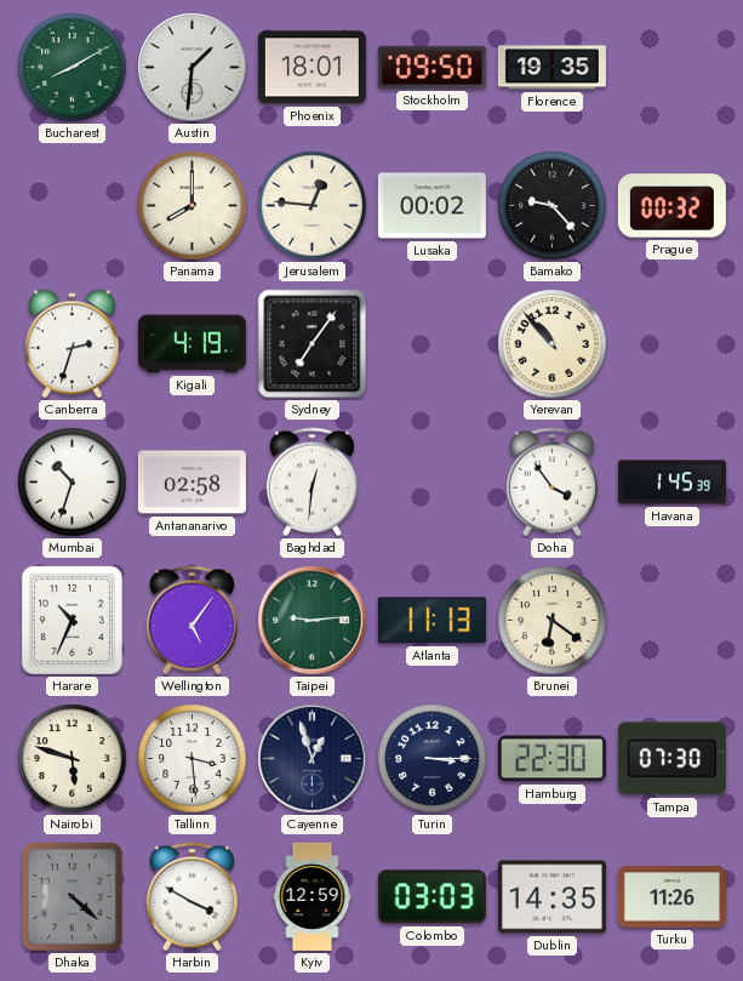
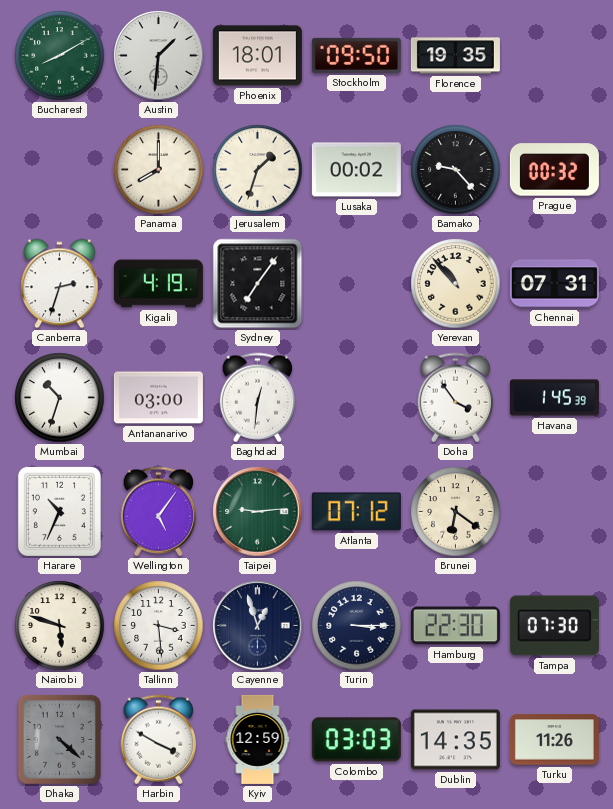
Jerusalem: 12:46 -> 1:33 (258, 170)
Chennai: none -> 07:31 (554, 284)
Antananarivo: 02:58 -> 03:00 (158, 398)
Atlanta: 11:13 -> 07:12 (356, 512)
